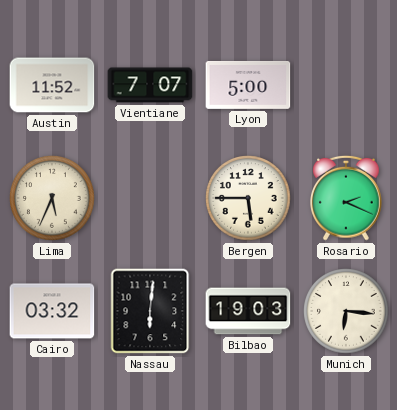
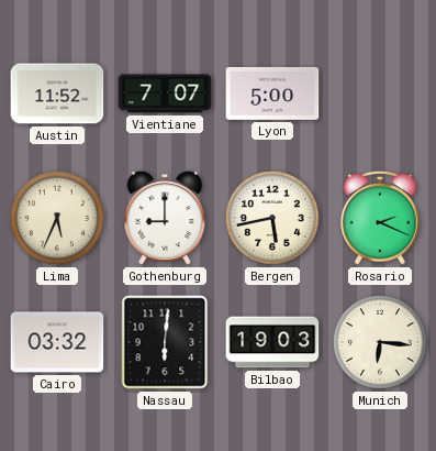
Gothenburg: none -> 9:00 (165, 218)
Bergen: 5:45 -> 5:43 (272, 218)
